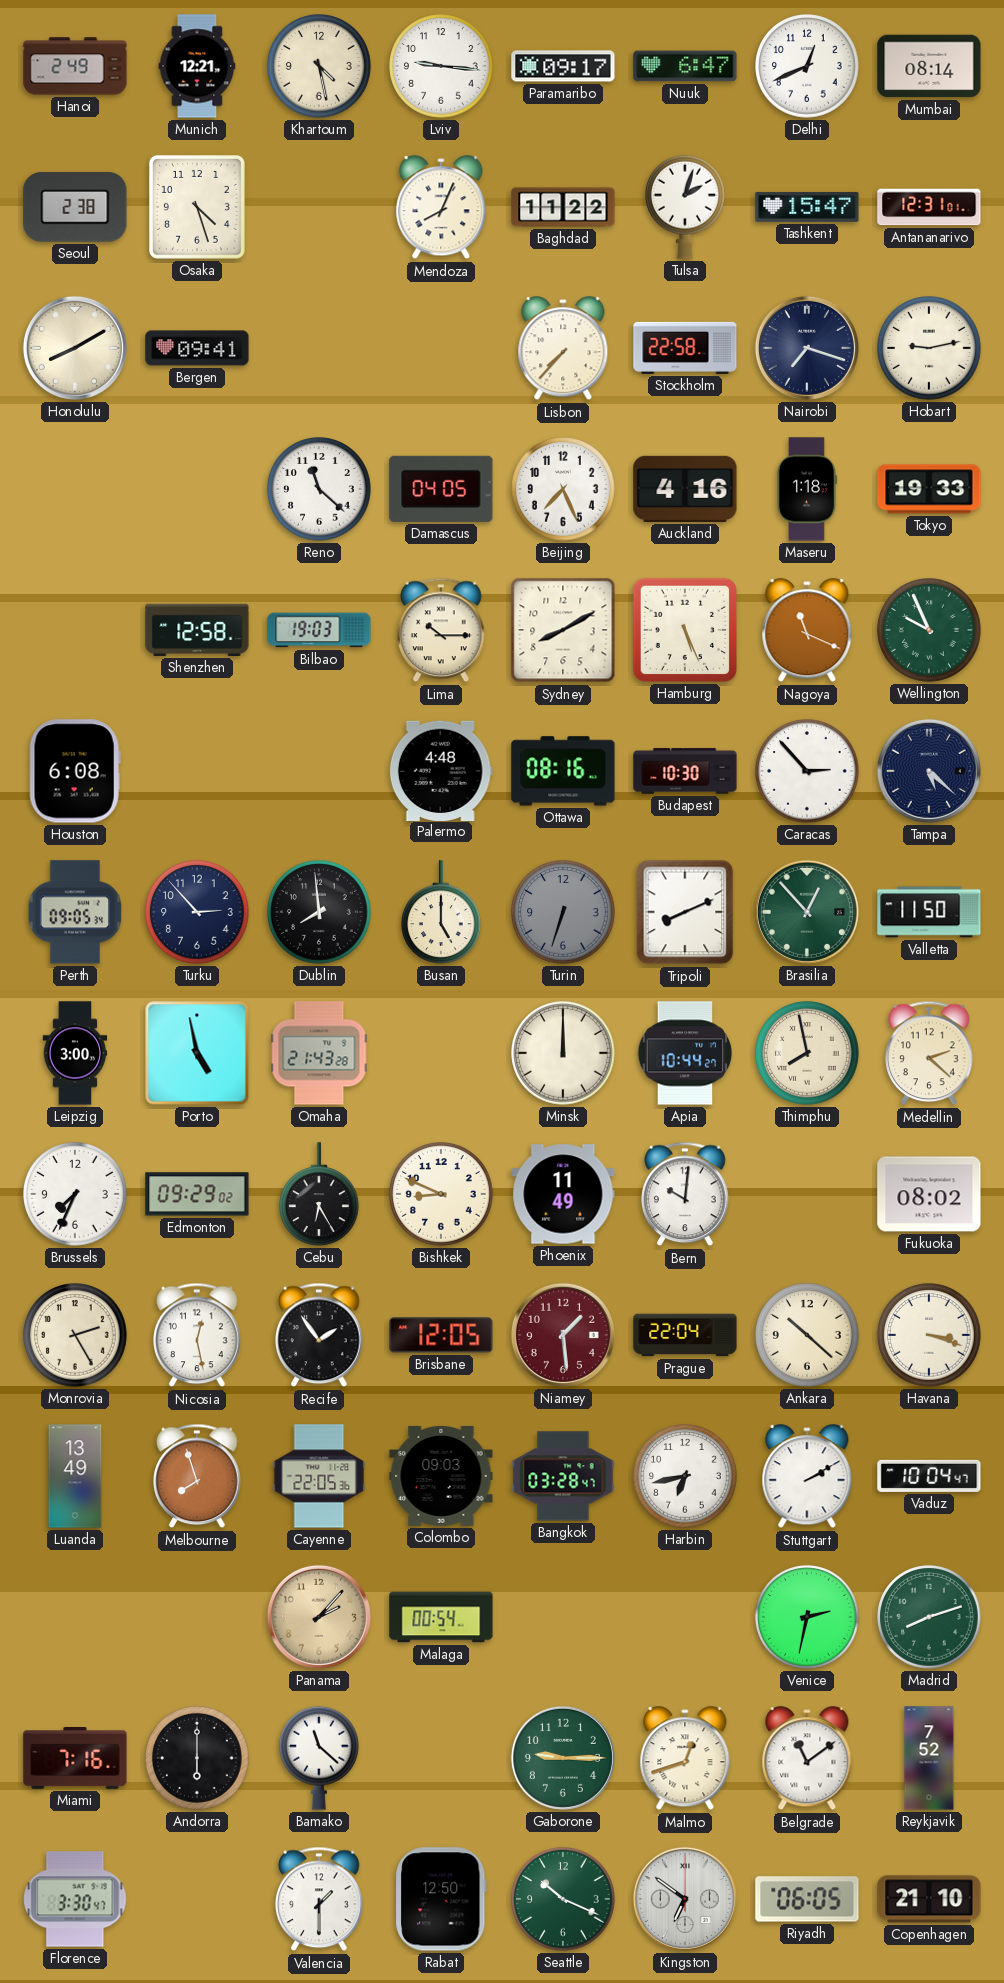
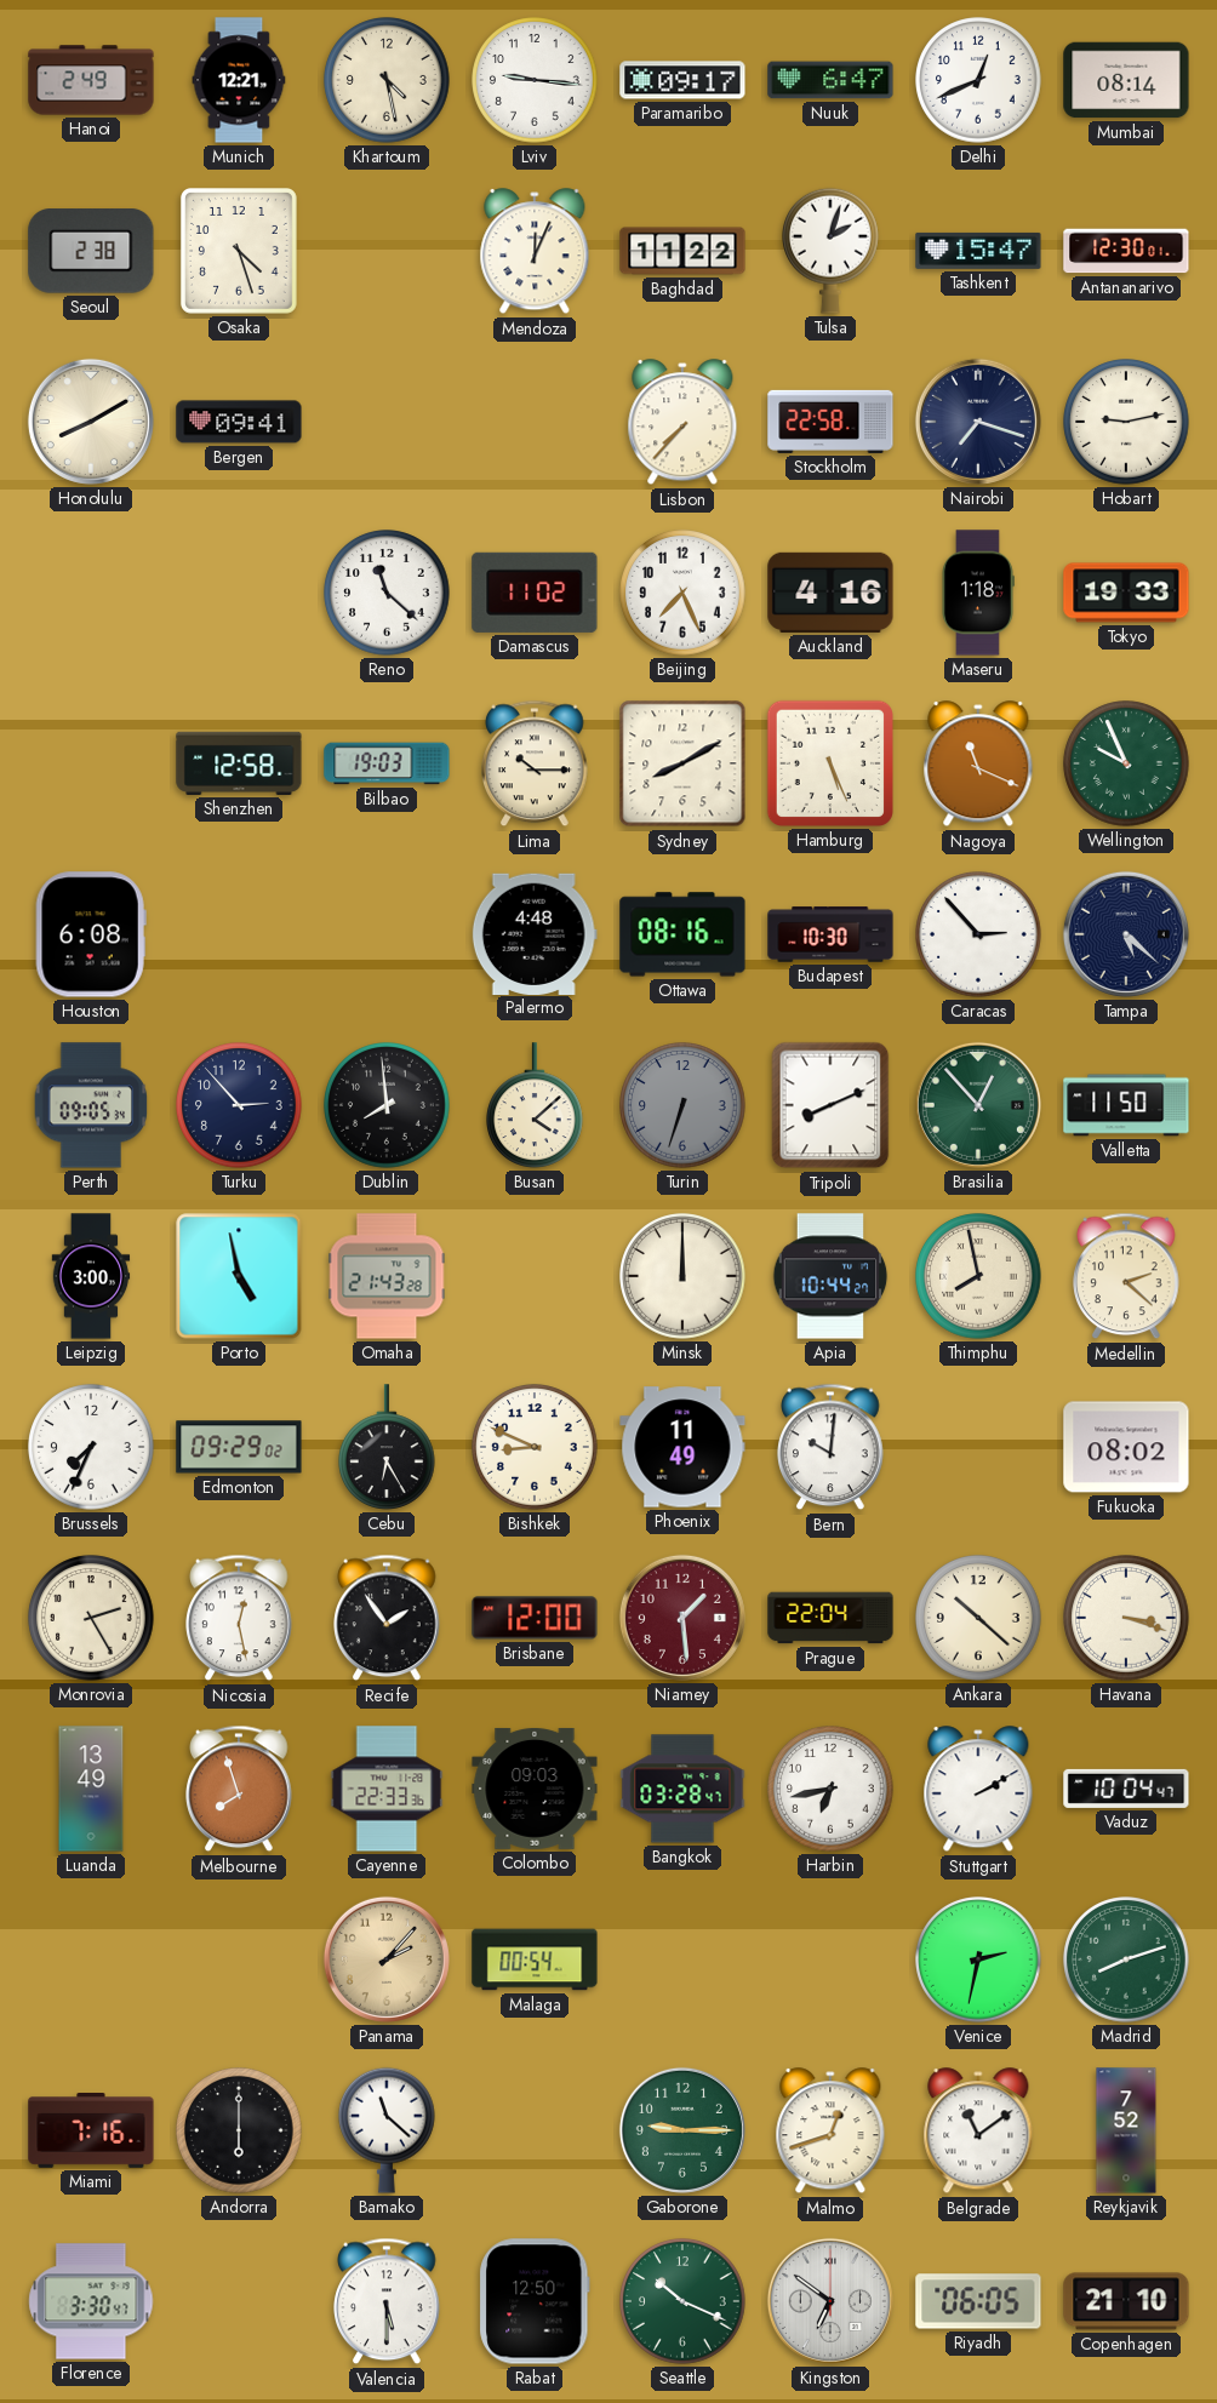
Mendoza: 8:04 -> 12:04 (535, 252)
Antananarivo: 12:31 -> 12:30 (1126, 251)
Damascus: 04:05 -> 11:02 (535, 593)
Busan: 5:00 -> 4:08 (536, 1105)
Brisbane: 12:05 -> 12:00 (535, 1618)
Cayenne: 22:05 -> 22:33 (387, 1789)
Valencia: 1:30 -> 5:30 (387, 2301)
